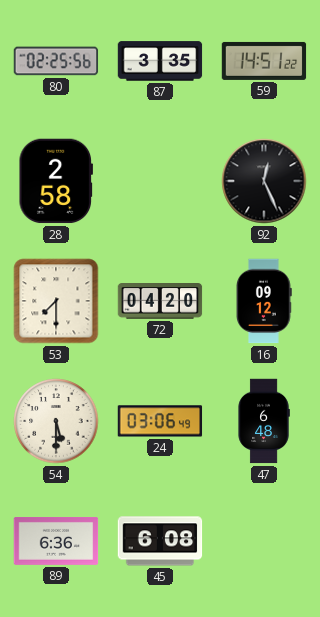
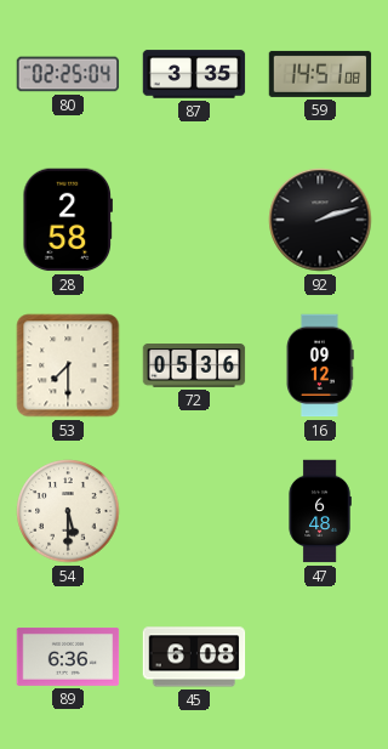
80: 02:25:56 -> 02:25:04 (68, 74)
59: 14:51:22 -> 14:51:08 (320, 74)
92: 12:26 -> 2:12 (320, 220)
72: 04:20 -> 05:36 (194, 367)
24: 03:06 -> none (160, 421)
